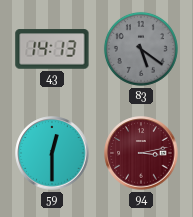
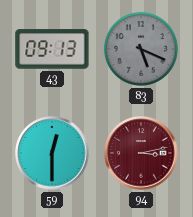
43: 14:13 -> 09:13 (52, 49)
83: 5:21 -> 5:19 (141, 49)
